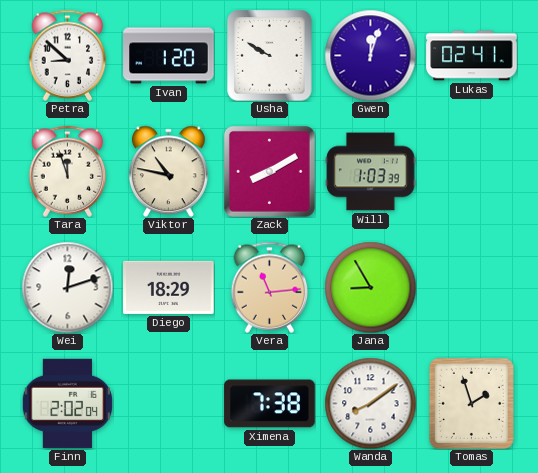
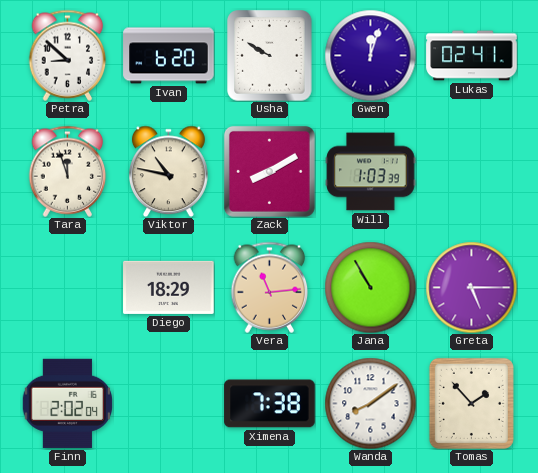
Ivan: 1:20 -> 6:20 (169, 56)
Wei: 12:12 -> none (67, 287)
Jana: 8:55 -> 10:55 (370, 287)
Greta: none -> 5:15 (471, 287)
Tomas: 1:57 -> 1:53 (471, 403)
